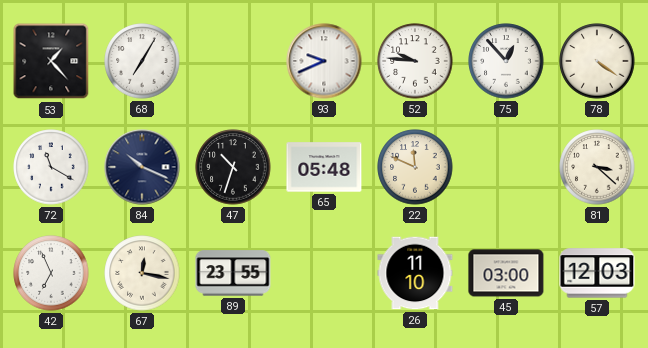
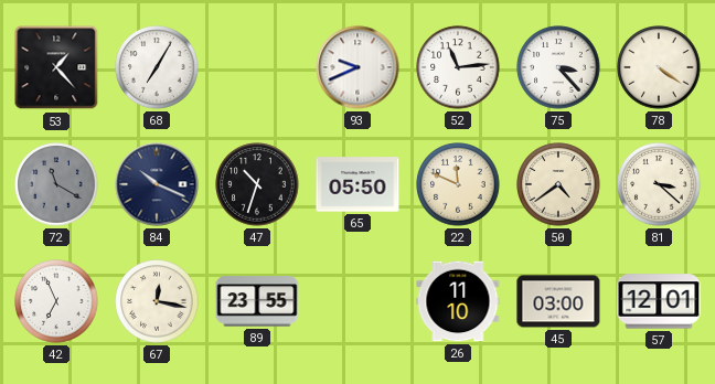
52: 9:46 -> 11:14 (458, 67)
75: 12:53 -> 3:23 (558, 67)
72 dial: white -> grey (56, 184)
65: 05:48 -> 05:50 (357, 184)
50: none -> 4:39 (558, 184)
57: 12:03 -> 12:01 (659, 301)
